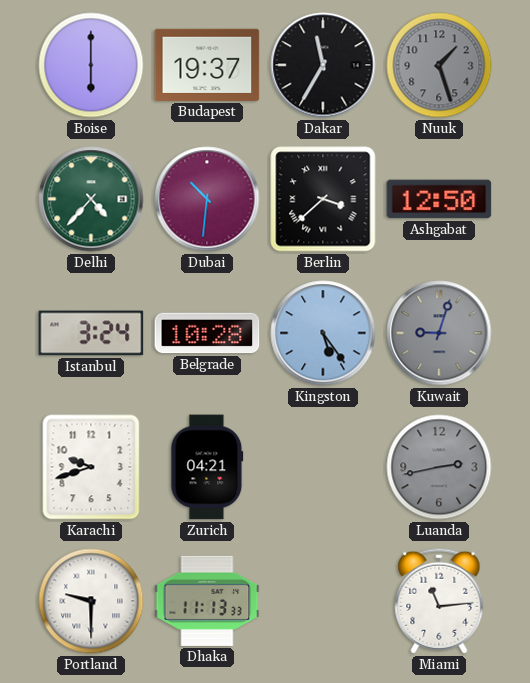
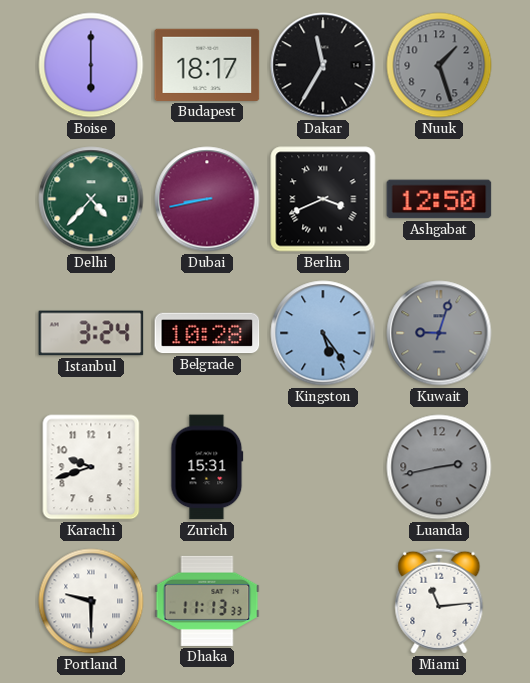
Budapest: 19:37 -> 18:17 (207, 65)
Dubai: 10:31 -> 8:43 (207, 199)
Berlin: 3:38 -> 3:41 (323, 199)
Zurich: 04:21 -> 15:31 (207, 467)
